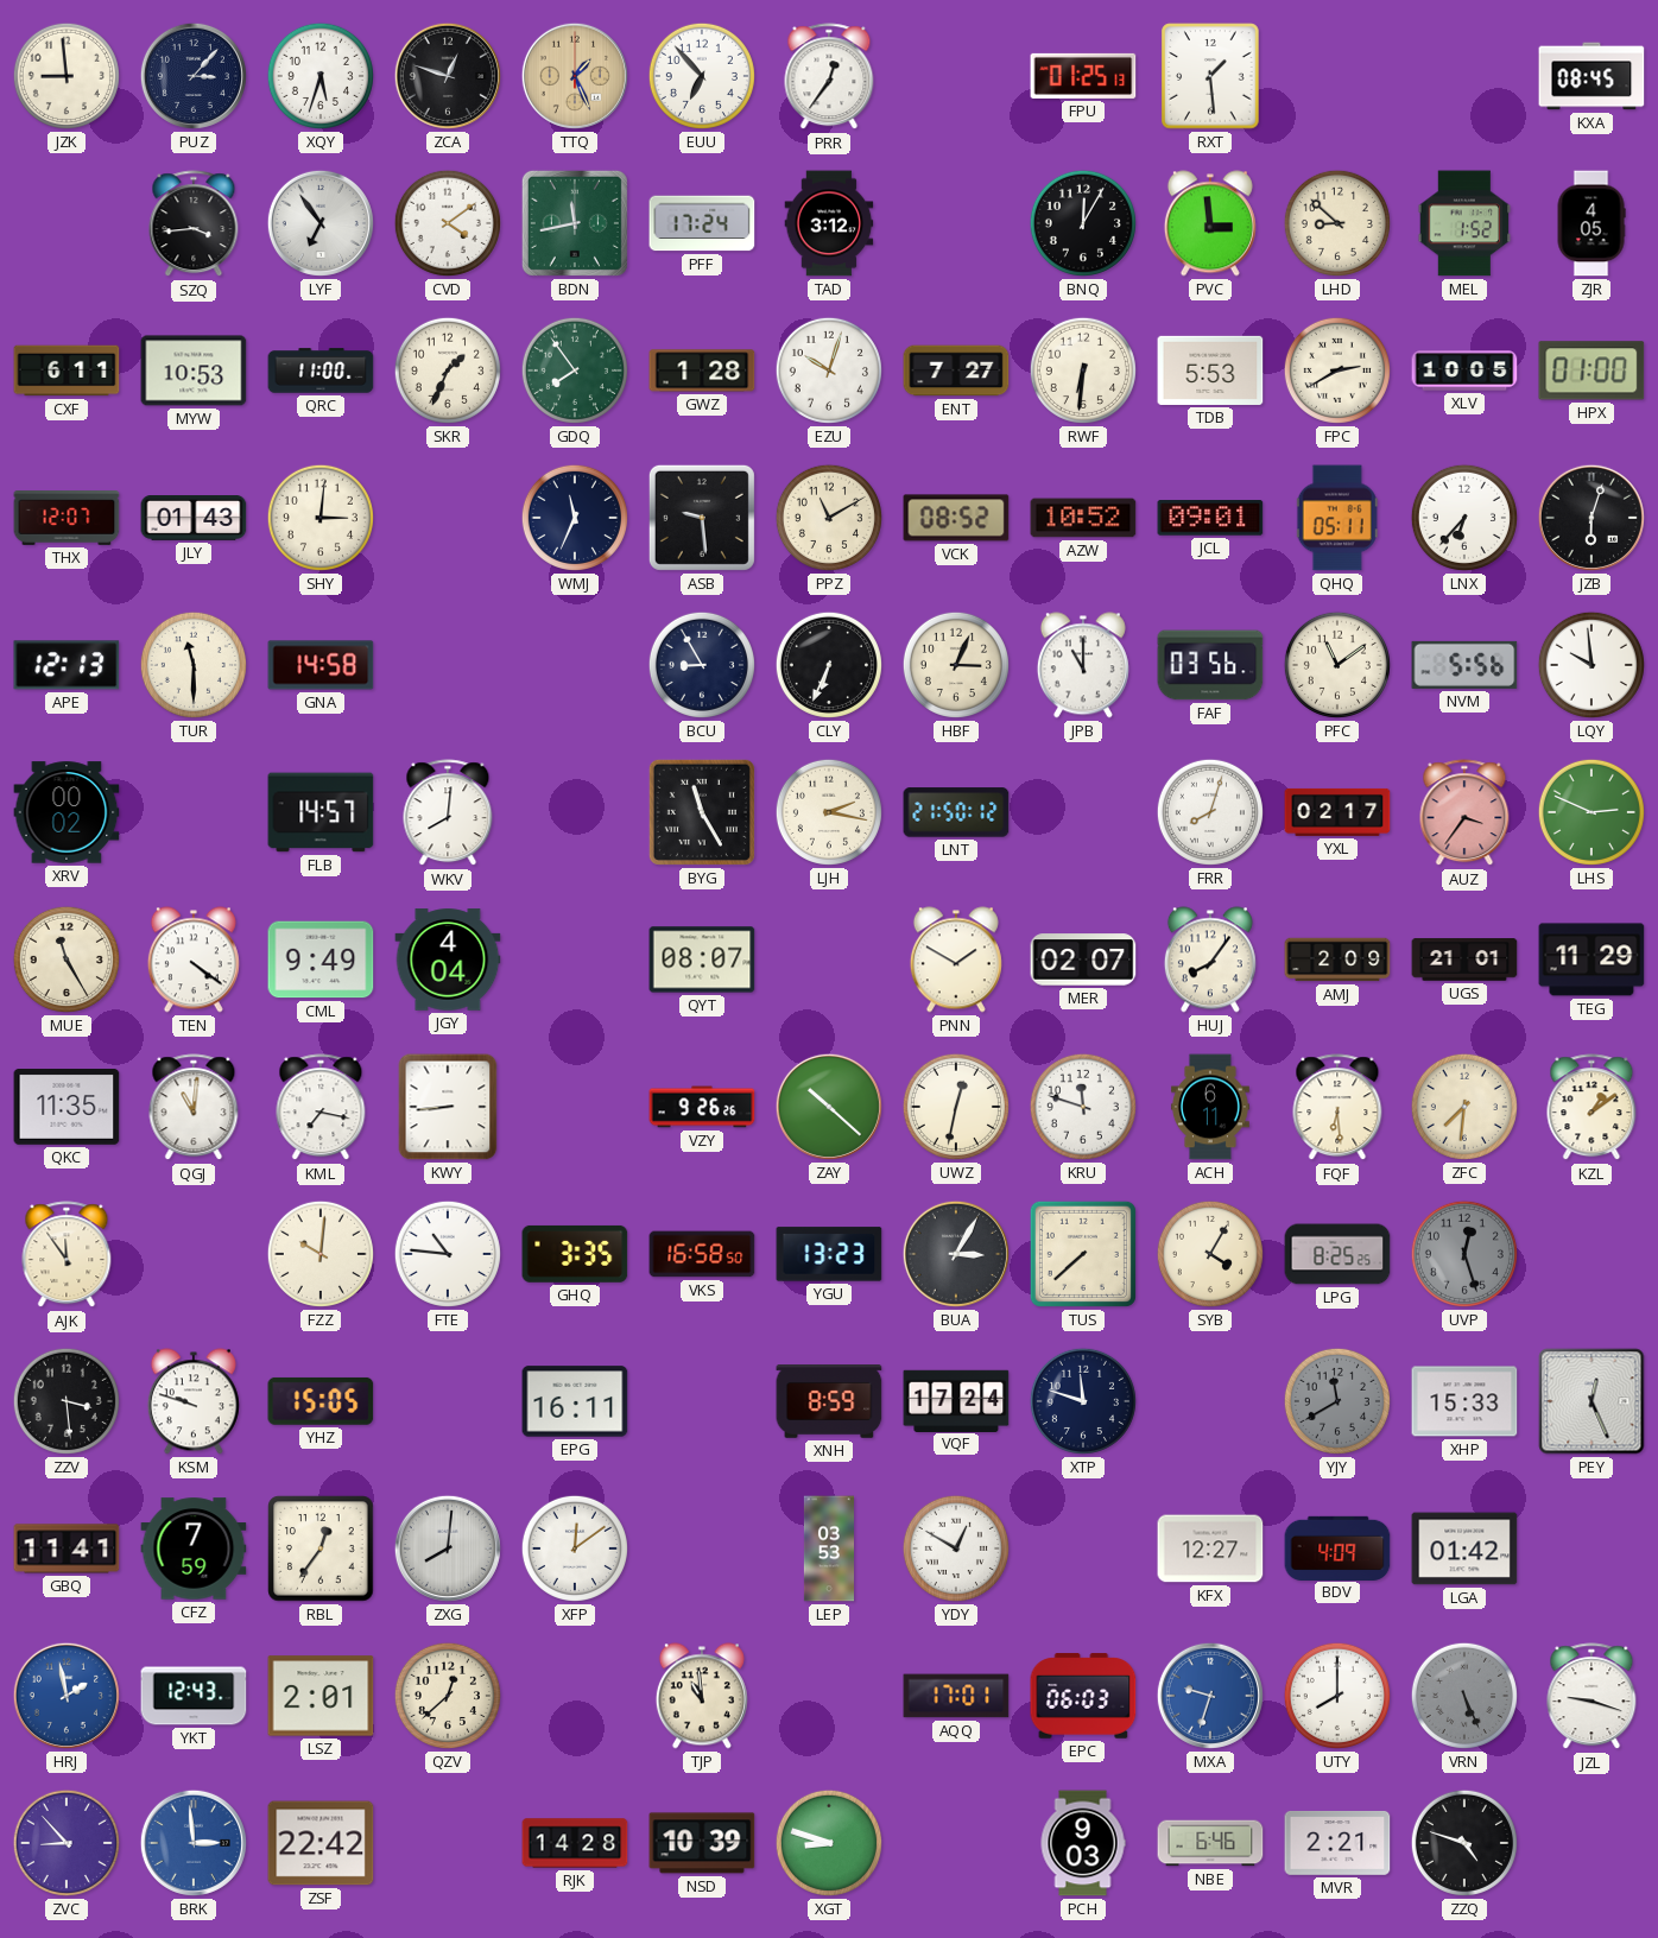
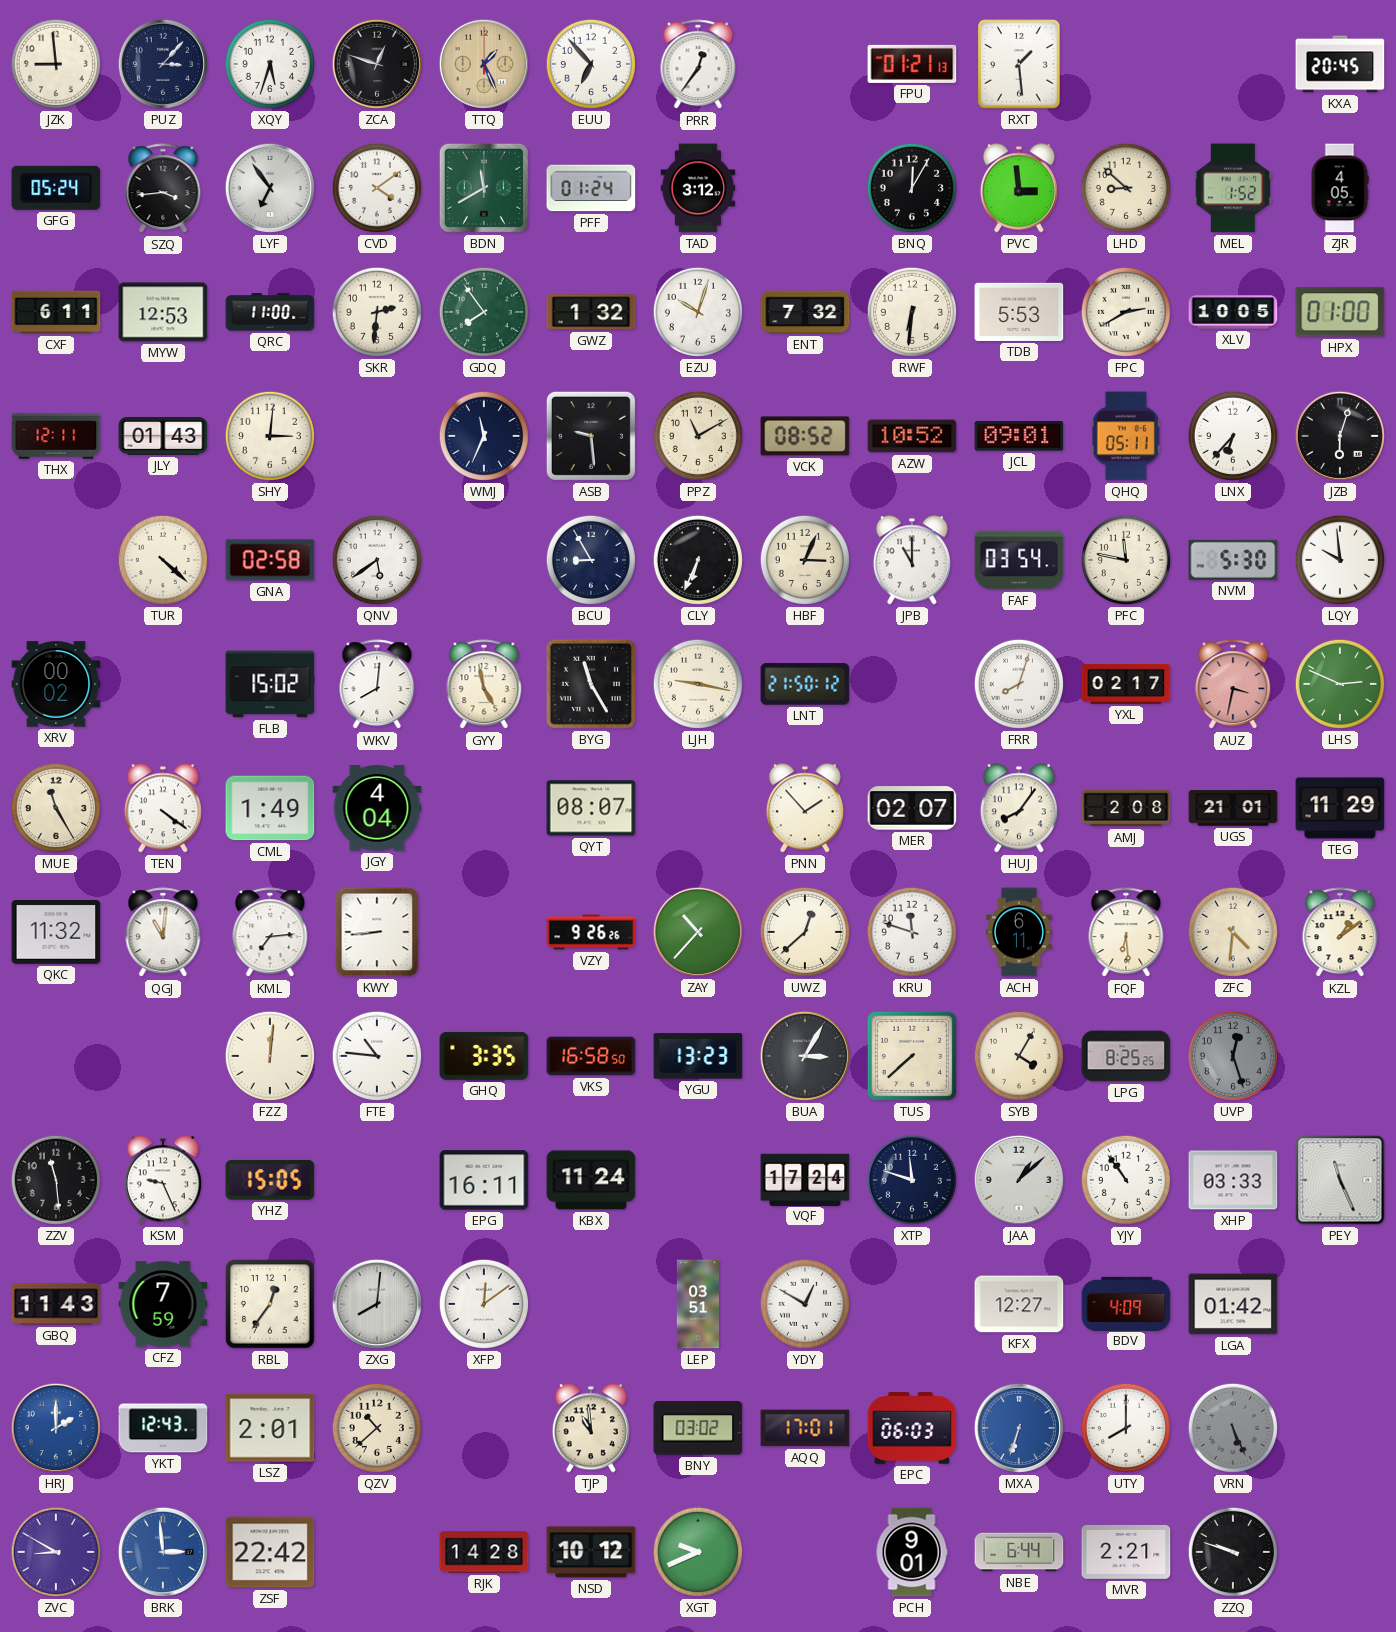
FPU: 01:25 -> 01:21 (912, 64)
KXA: 08:45 -> 20:45 (1340, 64)
GFG: none -> 05:24 (56, 188)
BDN: 11:43 -> 11:40 (484, 188)
PFF: 17:24 -> 01:24 (591, 188)
MYW: 10:53 -> 12:53 (163, 312)
SKR: 1:34 -> 2:31 (377, 312)
GWZ: 1:28 -> 1:32 (591, 312)
ENT: 7:27 -> 7:32 (805, 312)
THX: 12:07 -> 12:11 (56, 437)
APE: 12:13 -> none (67, 665)
TUR: 11:30 -> 4:22 (163, 560)
GNA: 14:58 -> 02:58 (270, 560)
QNV: none -> 5:39 (377, 560)
FAF: 03:56 -> 03:54 (1019, 560)
PFC: 11:09 -> 11:47 (1126, 560)
NVM: 5:56 -> 5:30 (1233, 560)
FLB: 14:57 -> 15:02 (270, 684)
GYY: none -> 4:58 (484, 685)
LJH: 2:17 -> 9:17 (698, 684)
AUZ: 3:36 -> 3:32 (1233, 685)
CML: 9:49 -> 1:49 (270, 808)
PNN: 1:50 -> 1:53 (805, 808)
AMJ: 2:09 -> 2:08 (1126, 808)
QKC: 11:35 -> 11:32 (56, 933)
KML: 7:17 -> 7:14 (270, 933)
ZAY: 10:22 -> 10:37 (698, 932)
UWZ: 12:32 -> 12:38 (805, 932)
ZFC: 7:31 -> 4:31 (1233, 932)
AJK: 11:54 -> none (67, 1255)
FZZ: 10:01 -> 12:01 (270, 1056)
ZZV: 3:29 -> 11:29 (56, 1180)
KSM: 9:48 -> 9:26 (163, 1180)
KBX: none -> 11:24 (591, 1180)
XNH: 8:59 -> none (829, 1402)
JAA: none -> 1:08 (1019, 1180)
YJY: 11:40 -> 10:54 (1126, 1180)
YJY dial: grey -> white (1126, 1180)
XHP: 15:33 -> 03:33 (1233, 1180)
PEY: 12:26 -> 11:26 (1340, 1180)
GBQ: 11:41 -> 11:43 (56, 1304)
LEP: 03:53 -> 03:51 (697, 1304)
HRJ: 1:58 -> 2:00 (56, 1428)
QZV: 12:38 -> 10:38 (377, 1428)
BNY: none -> 03:02 (698, 1428)
MXA: 9:33 -> 6:33 (1019, 1428)
JZL: 9:18 -> none (1591, 1697)
ZVC: 8:53 -> 8:50 (56, 1552)
NSD: 10:39 -> 10:12 (591, 1552)
XGT: 8:48 -> 9:41 (698, 1552)
PCH: 9:03 -> 9:01 (912, 1552)
NBE: 6:46 -> 6:44 (1019, 1552)
ZZQ: 4:48 -> 9:48 (1233, 1552)
